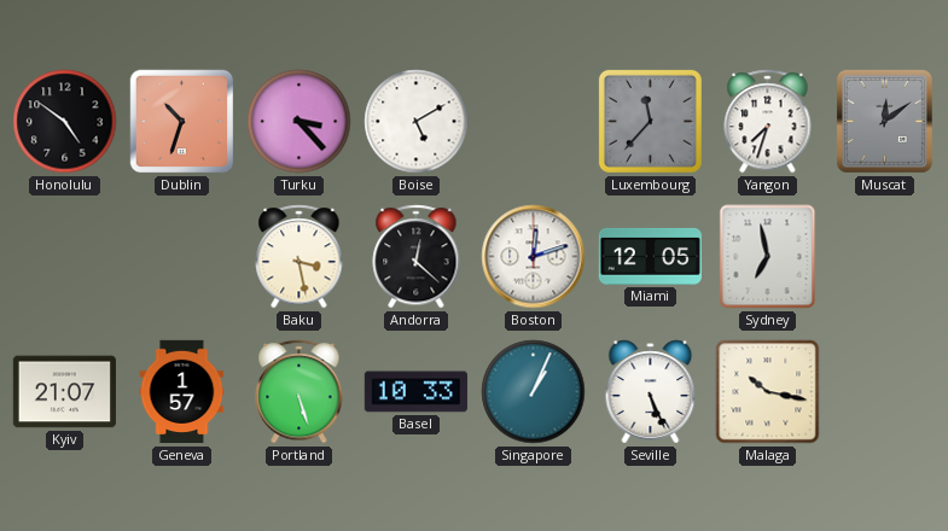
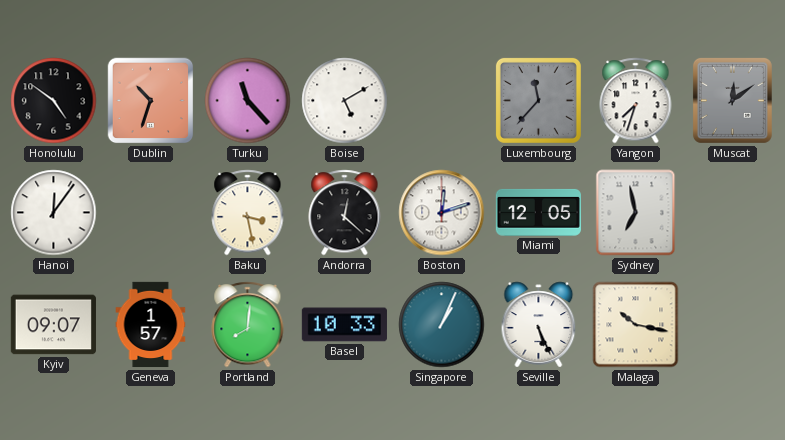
Turku: 3:23 -> 11:23 (248, 101)
Hanoi: none -> 12:06 (54, 213)
Kyiv: 21:07 -> 09:07 (53, 325)
Portland: 5:27 -> 8:01 (248, 325)
